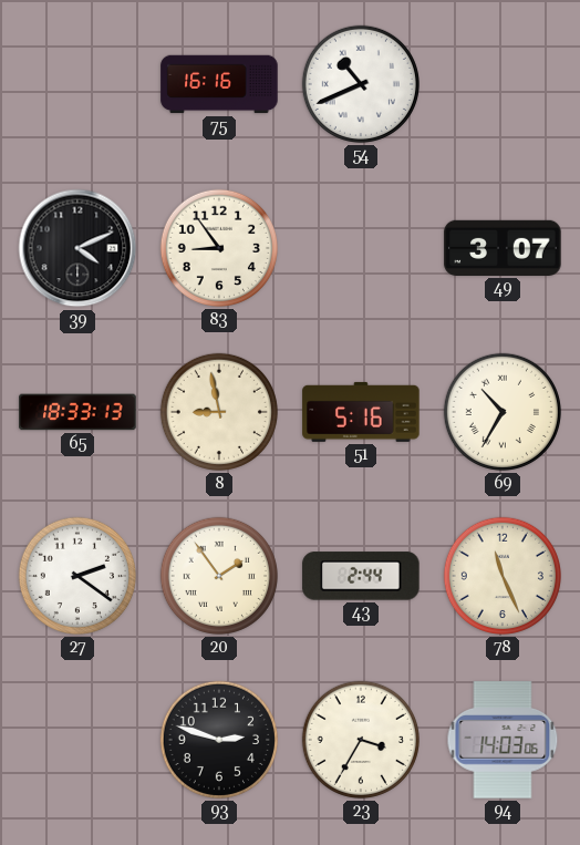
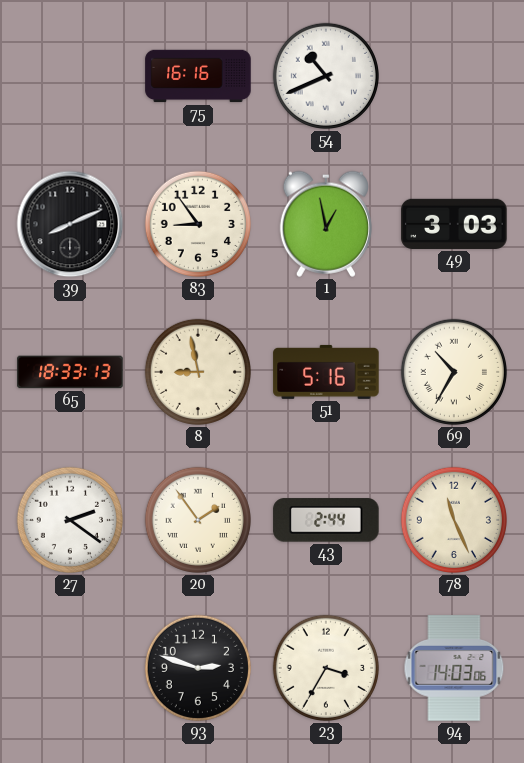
39: 4:11 -> 8:11 (70, 224)
1: none -> 12:58 (326, 224)
49: 3:07 -> 3:03 (454, 224)
